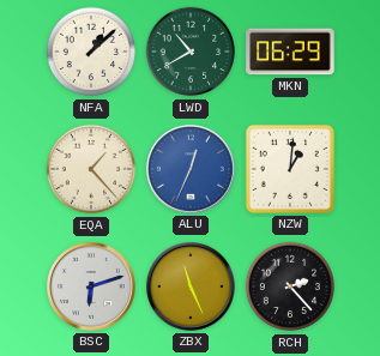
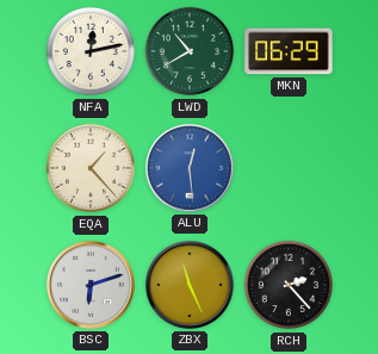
NFA: 1:08 -> 12:13 (89, 51)
ALU: 12:34 -> 12:29 (191, 169)
NZW: 1:01 -> none (290, 169)
